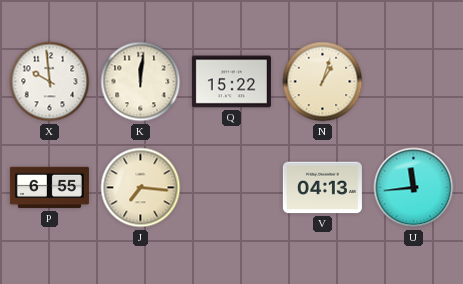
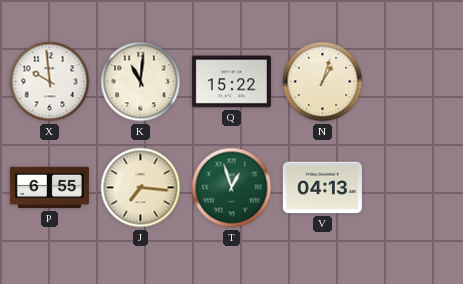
K: 12:01 -> 11:01 (141, 82)
T: none -> 12:57 (232, 188)
U: 11:44 -> none (414, 188)
